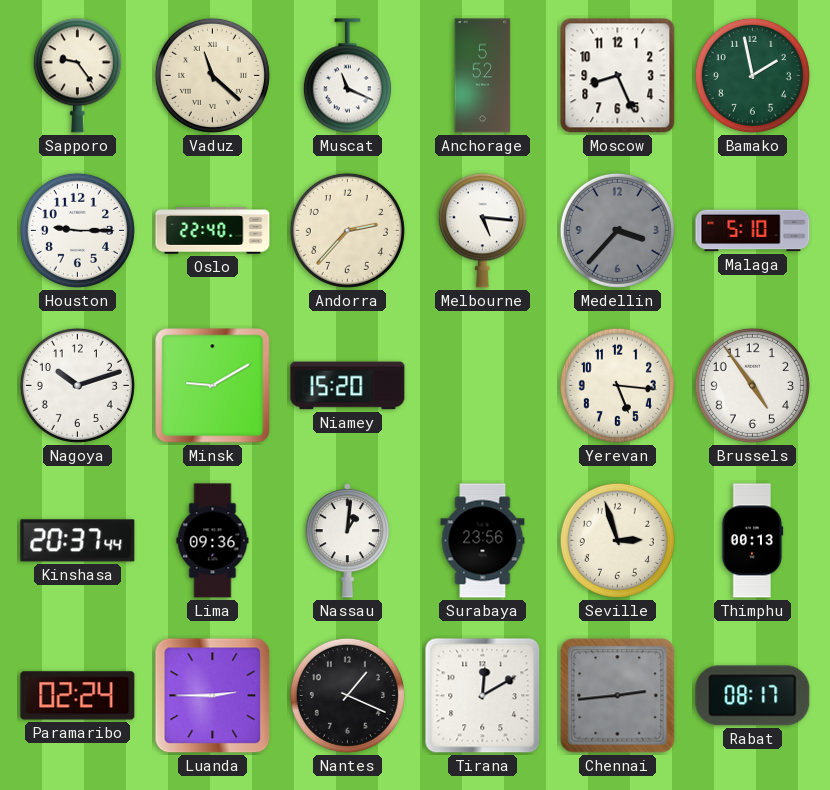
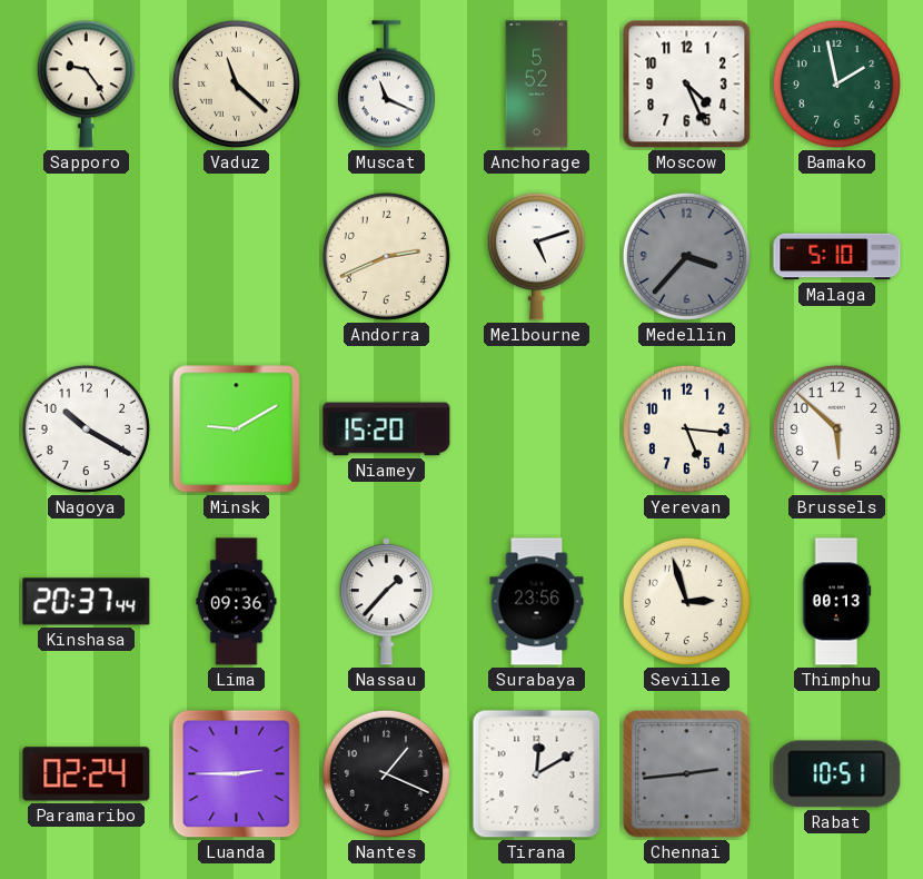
Moscow: 8:26 -> 4:26 (687, 85)
Houston: 9:15 -> none (77, 230)
Oslo: 22:40 -> none (213, 231)
Andorra: 2:37 -> 2:41 (386, 256)
Melbourne: 5:16 -> 5:12 (536, 257)
Nagoya: 10:12 -> 10:20 (86, 428)
Brussels: 4:54 -> 5:52 (836, 428)
Nassau: 1:01 -> 1:37 (386, 602)
Rabat: 08:17 -> 10:51 (837, 774)
